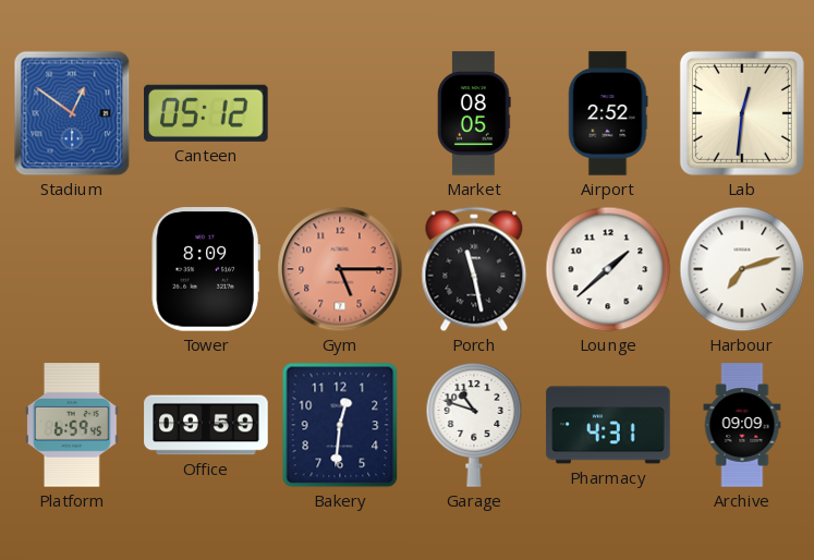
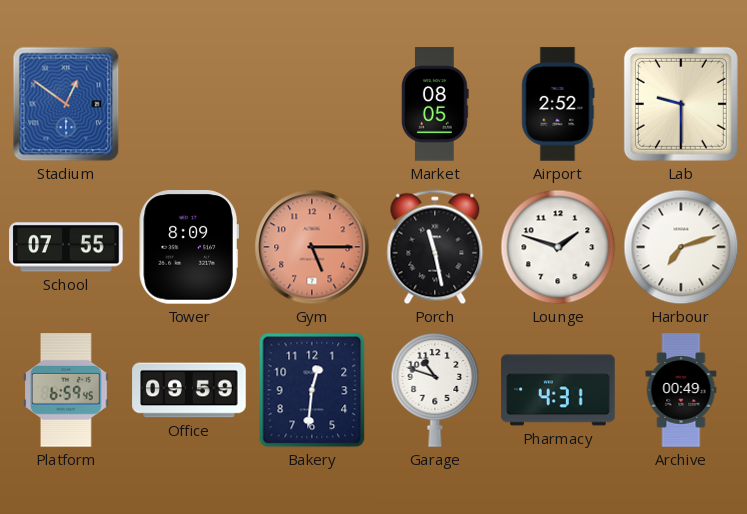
Canteen: 05:12 -> none (207, 113)
Lab: 12:31 -> 9:30 (681, 104)
School: none -> 07:55 (66, 247)
Lounge: 1:38 -> 1:48 (558, 247)
Archive: 09:09 -> 00:49 (681, 390)
